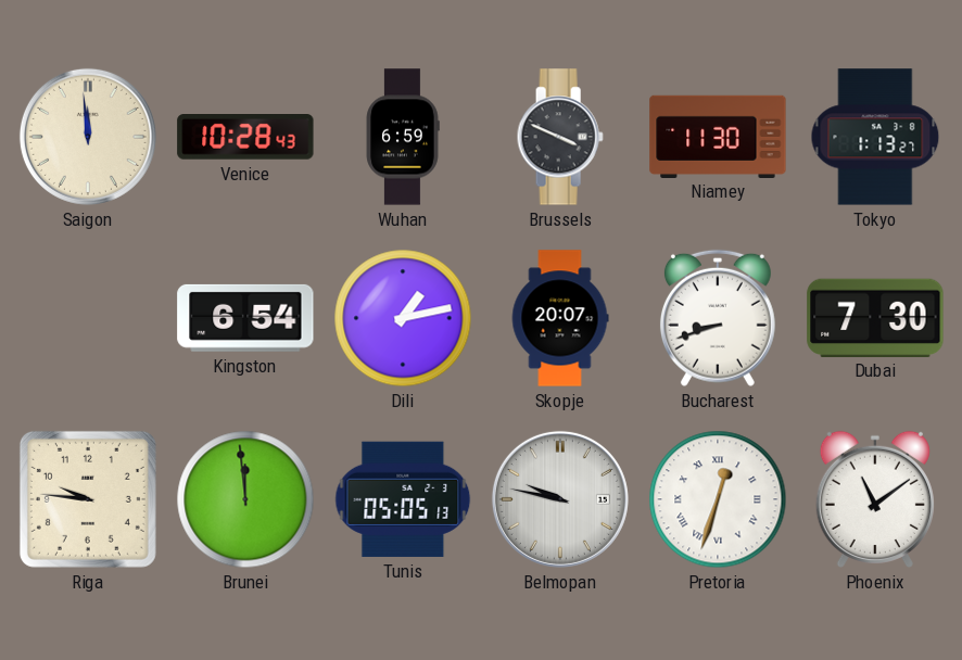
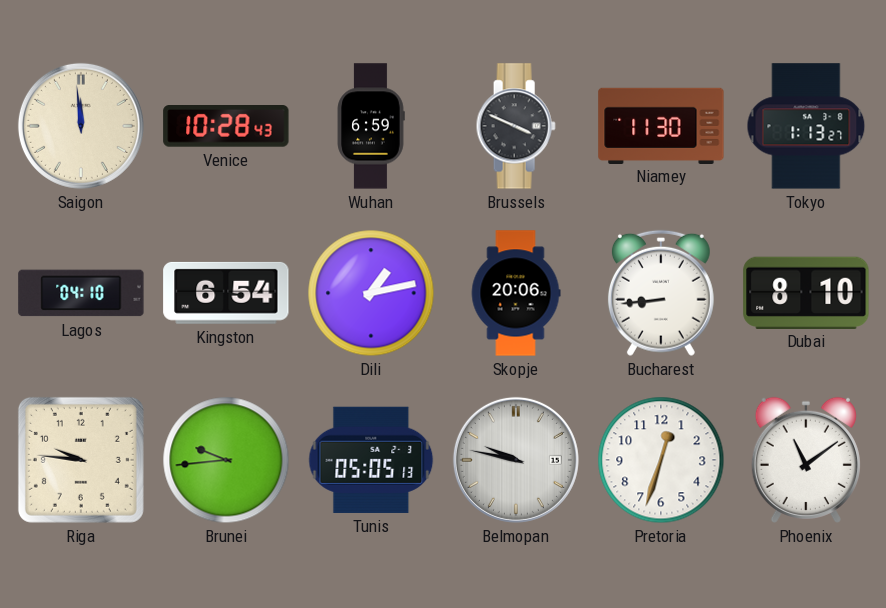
Lagos: none -> 04:10 (81, 293)
Skopje: 20:07 -> 20:06 (516, 293)
Bucharest: 8:42 -> 8:44 (661, 293)
Dubai: 7:30 -> 8:10 (806, 292)
Brunei: 11:59 -> 9:44 (226, 460)
Pretoria numerals: Roman -> Arabic (661, 460)
